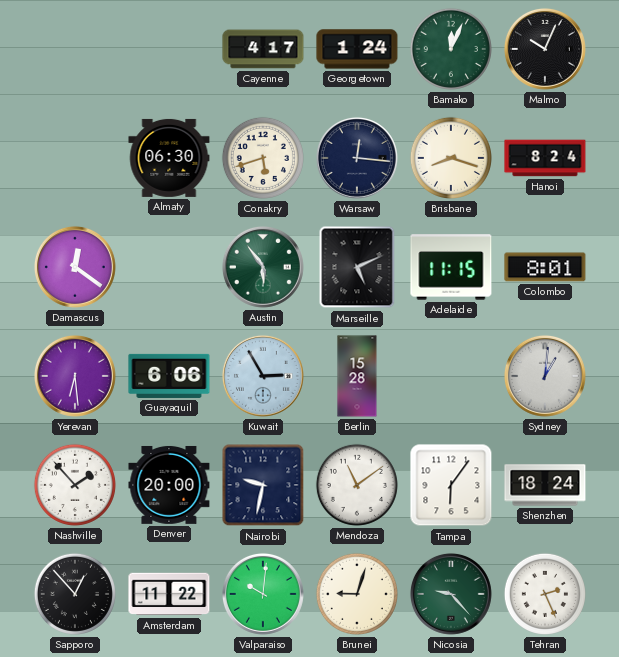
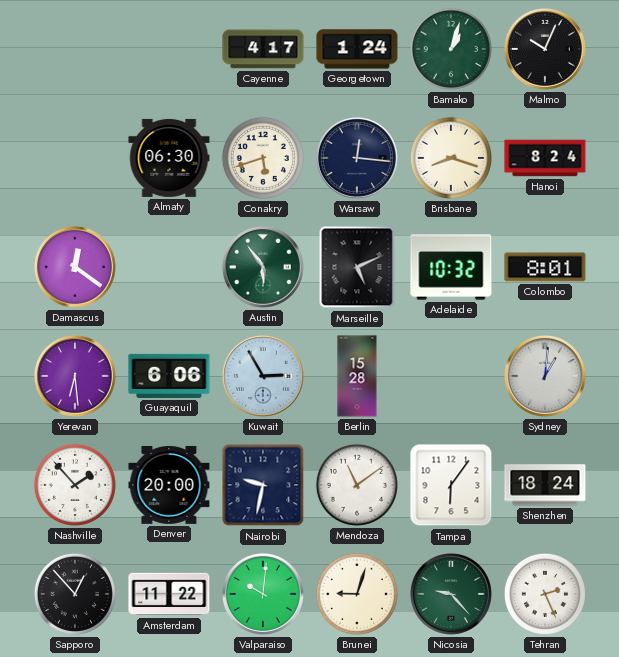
Bamako: 12:04 -> 1:03 (451, 49)
Adelaide: 11:15 -> 10:32 (451, 267)
